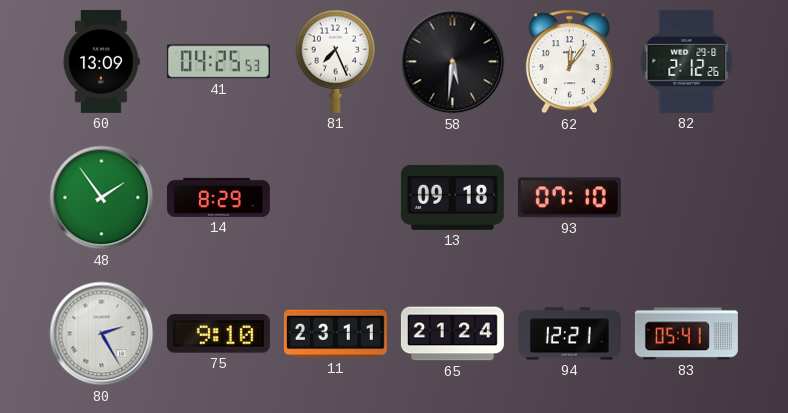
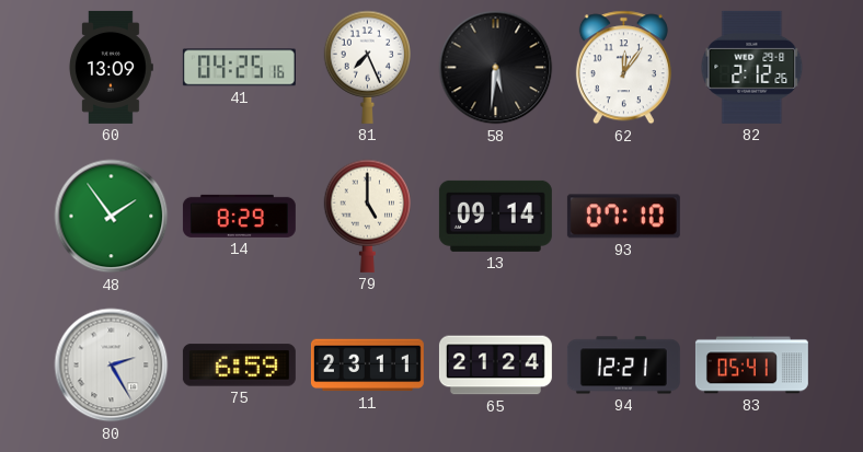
41: 04:25:53 -> 04:25:16 (239, 68)
79: none -> 5:00 (368, 216)
13: 09:18 -> 09:14 (495, 216)
75: 9:10 -> 6:59 (239, 366)
